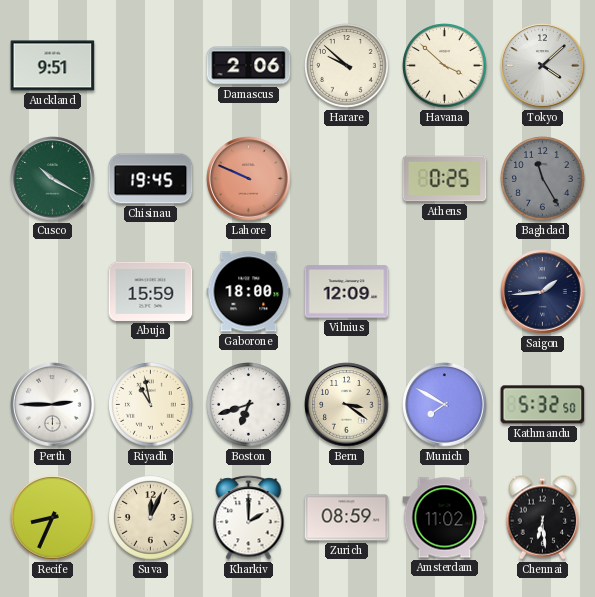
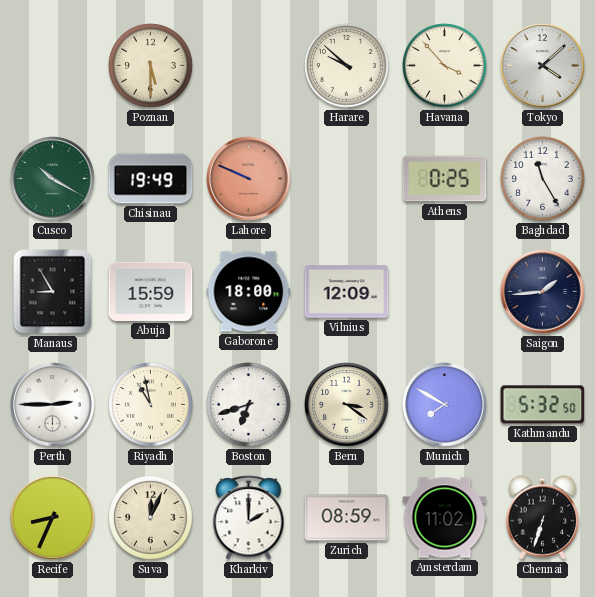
Auckland: 9:51 -> none (53, 66)
Poznan: none -> 5:30 (151, 66)
Damascus: 2:06 -> none (249, 66)
Havana: 3:52 -> 3:53 (445, 66)
Chisinau: 19:45 -> 19:49 (151, 179)
Baghdad dial: grey -> white (543, 179)
Manaus: none -> 8:55 (53, 292)
Chennai: 6:29 -> 6:33 (543, 518)
